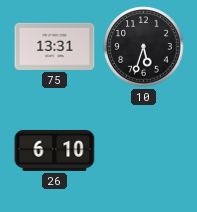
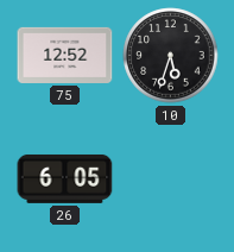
75: 13:31 -> 12:52 (65, 55)
26: 6:10 -> 6:05 (65, 178)
